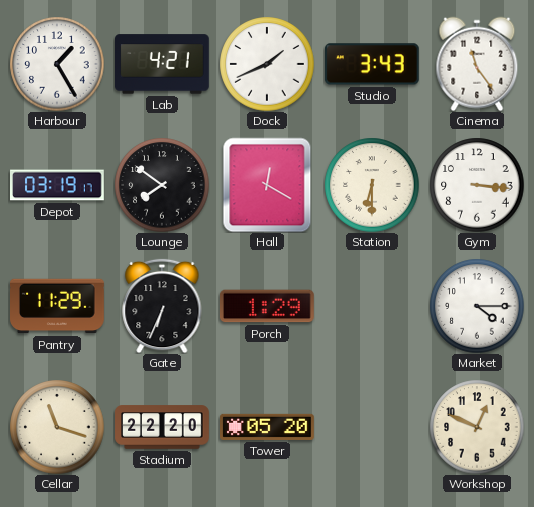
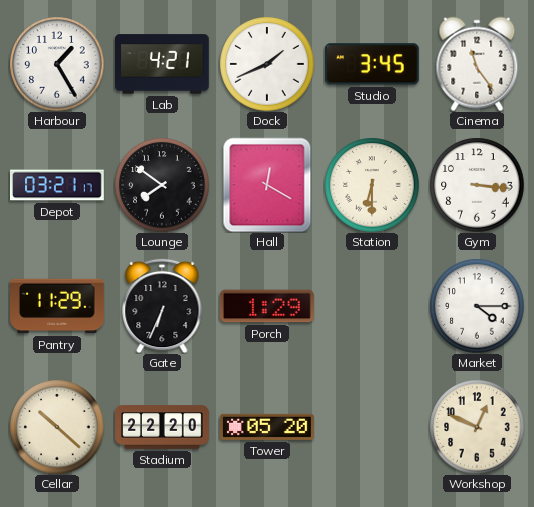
Studio: 3:43 -> 3:45 (372, 64)
Depot: 03:19 -> 03:21 (57, 185)
Cellar: 11:18 -> 10:22 (57, 427)
